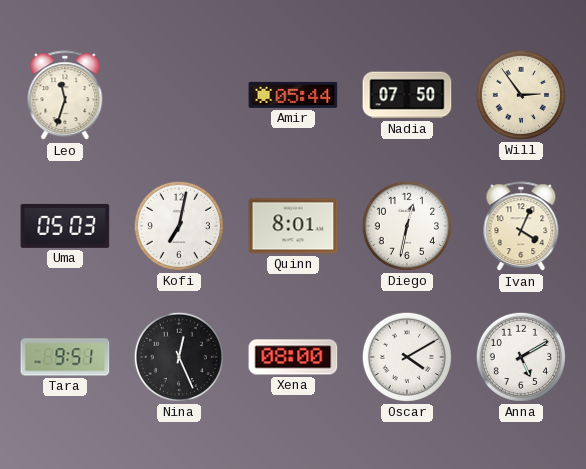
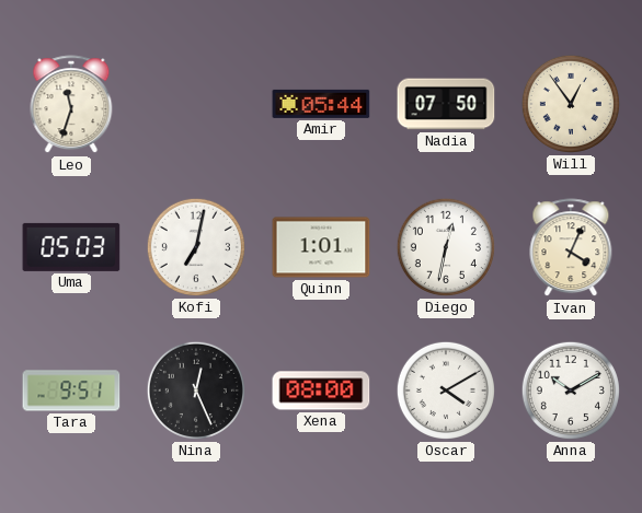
Will: 2:54 -> 12:54 (571, 104)
Quinn: 8:01 -> 1:01 (321, 247)
Anna: 5:10 -> 10:10 (571, 390)
